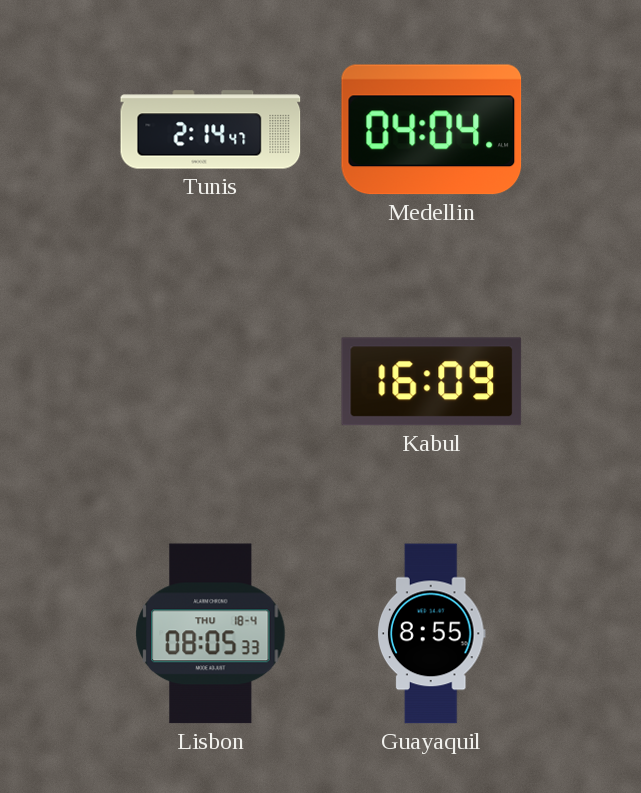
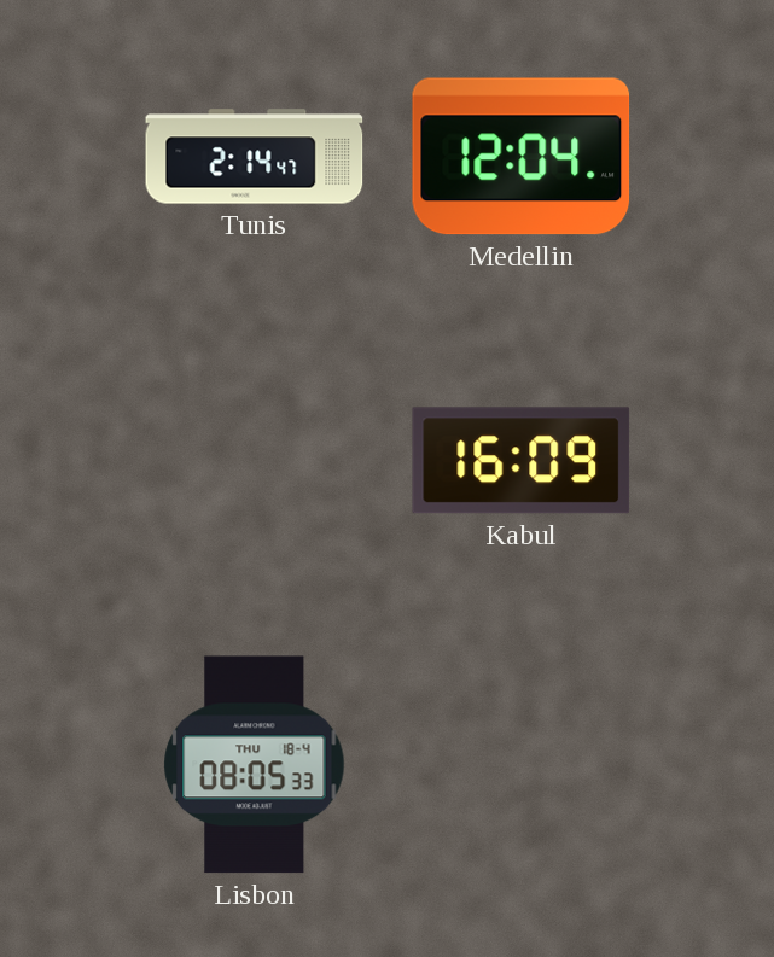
Medellin: 04:04 -> 12:04 (522, 157)
Guayaquil: 8:55 -> none (431, 634)
